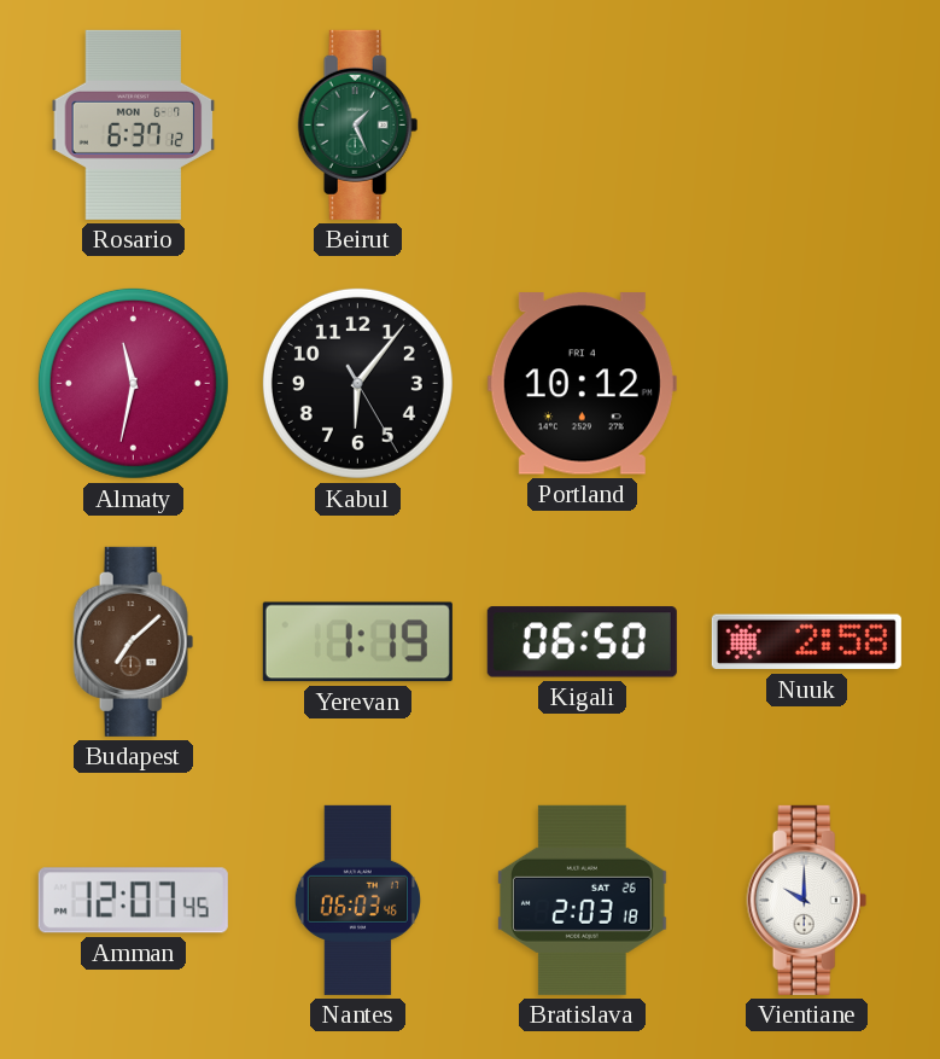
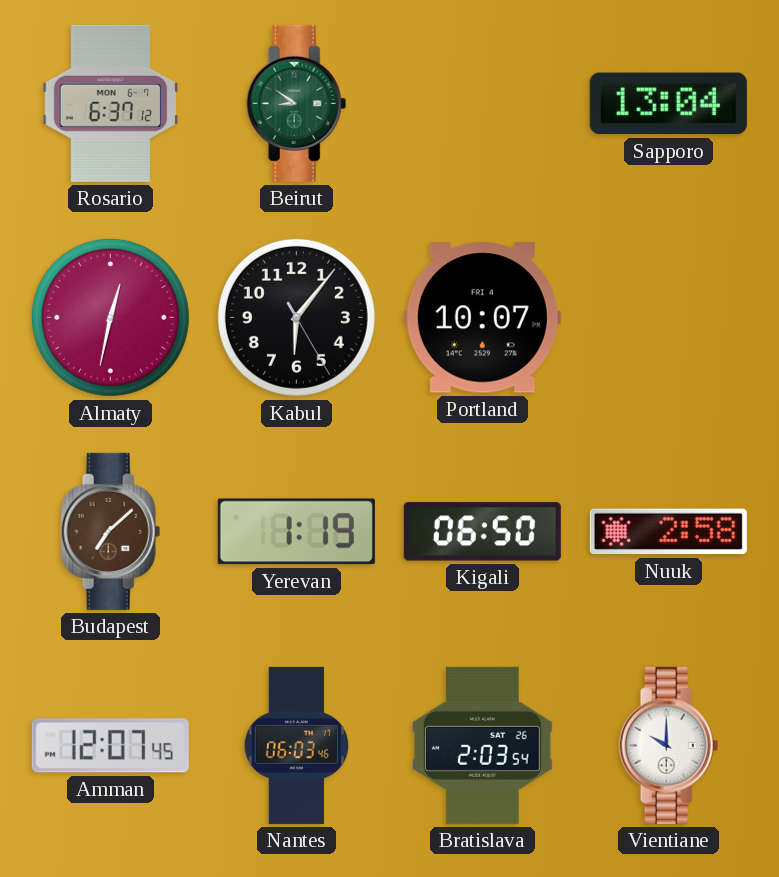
Beirut: 1:26 -> 8:51 (297, 103)
Sapporo: none -> 13:04 (668, 104)
Almaty: 11:32 -> 12:32 (110, 317)
Portland: 10:12 -> 10:07 (482, 318)
Bratislava: 2:03:18 -> 2:03:54 (483, 745)
